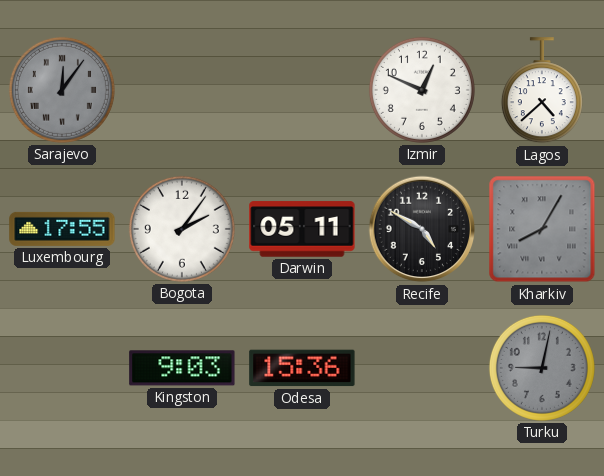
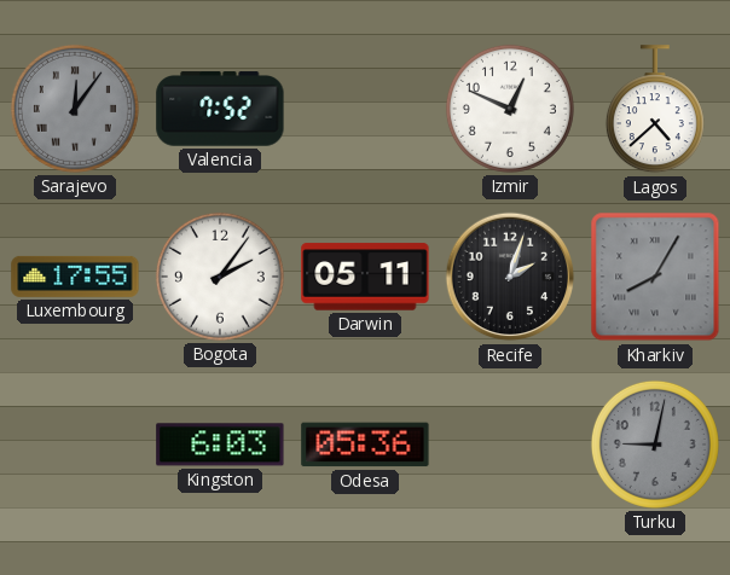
Valencia: none -> 7:52 (220, 109)
Recife: 4:50 -> 2:03 (510, 277)
Kingston: 9:03 -> 6:03 (220, 445)
Odesa: 15:36 -> 05:36 (365, 445)
